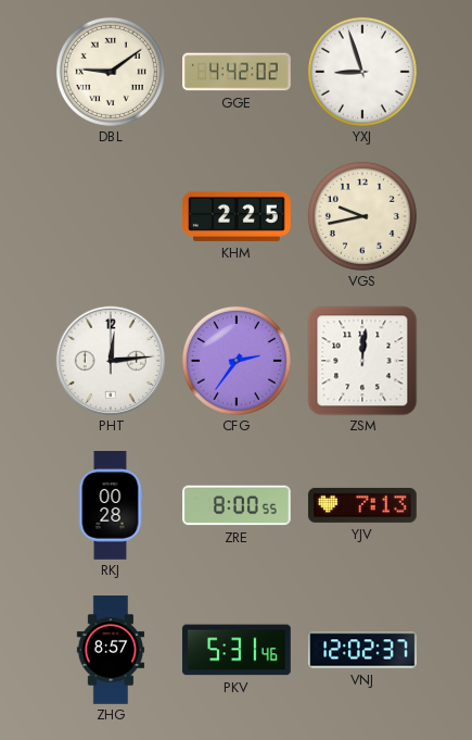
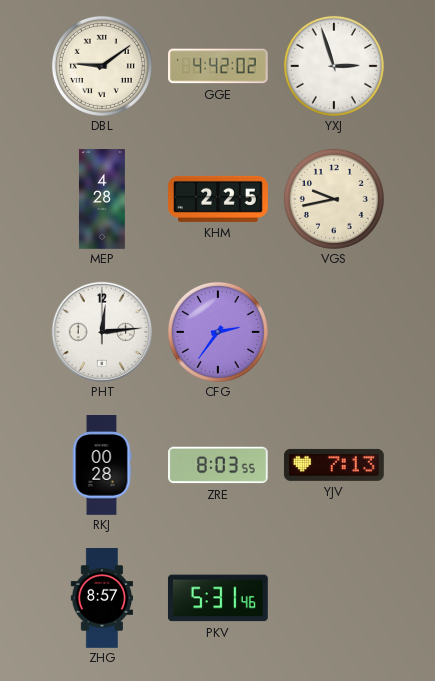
YXJ: 8:57 -> 2:57 (334, 66)
MEP: none -> 4:28 (102, 199)
ZSM: 12:01 -> none (362, 361)
ZRE: 8:00 -> 8:03 (219, 465)
VNJ: 12:02 -> none (363, 650)
